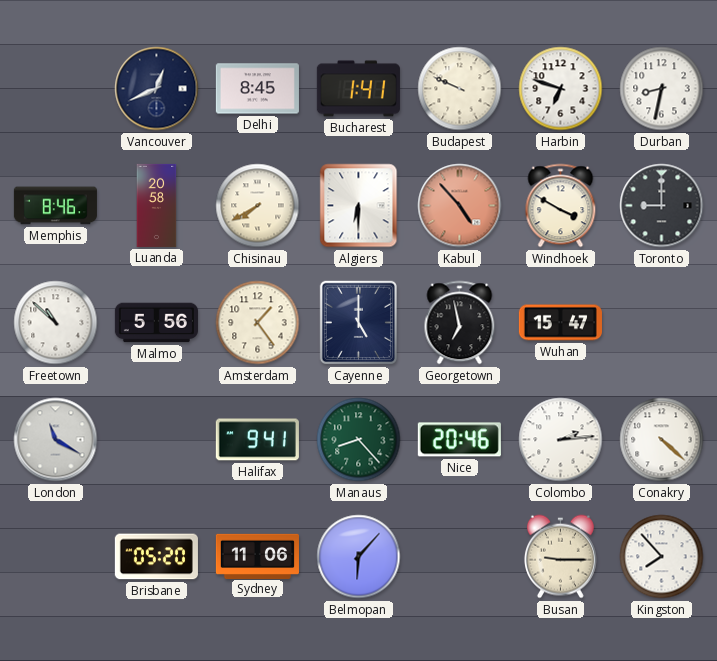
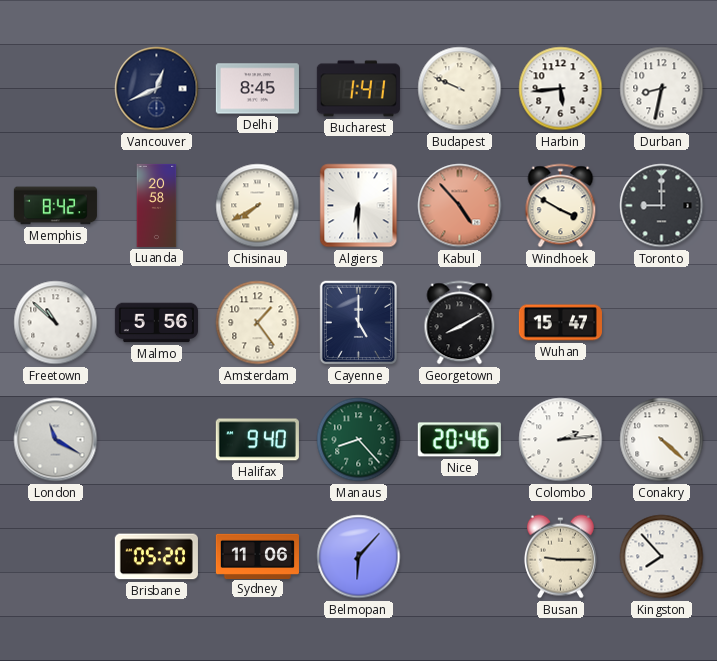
Harbin: 6:48 -> 5:44 (561, 89)
Memphis: 8:46 -> 8:42 (55, 206)
Georgetown: 6:58 -> 8:10 (460, 323)
Halifax: 9:41 -> 9:40 (257, 440)
